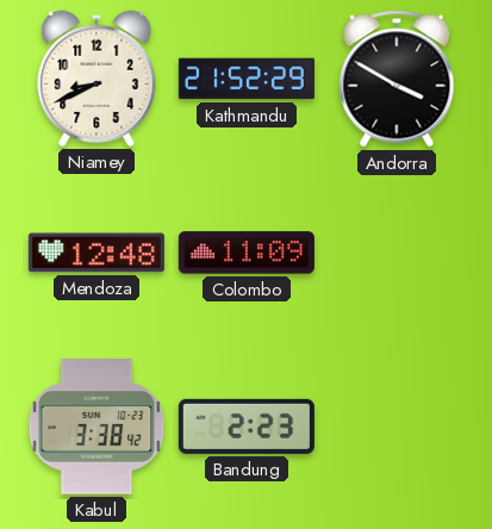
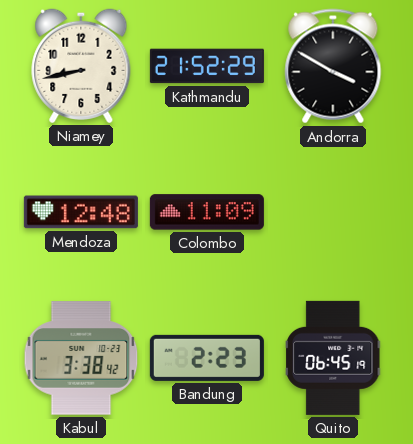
Niamey: 8:41 -> 8:43 (81, 66)
Quito: none -> 06:45 (334, 358)
